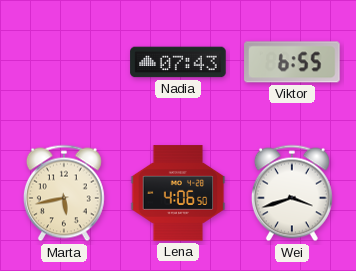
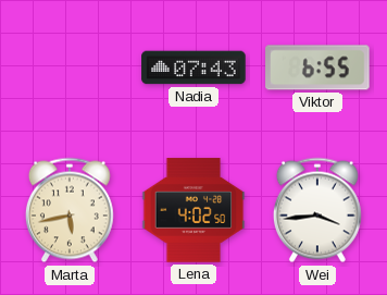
Lena: 4:06 -> 4:02 (193, 210)
Wei: 3:42 -> 3:44 (317, 210)
